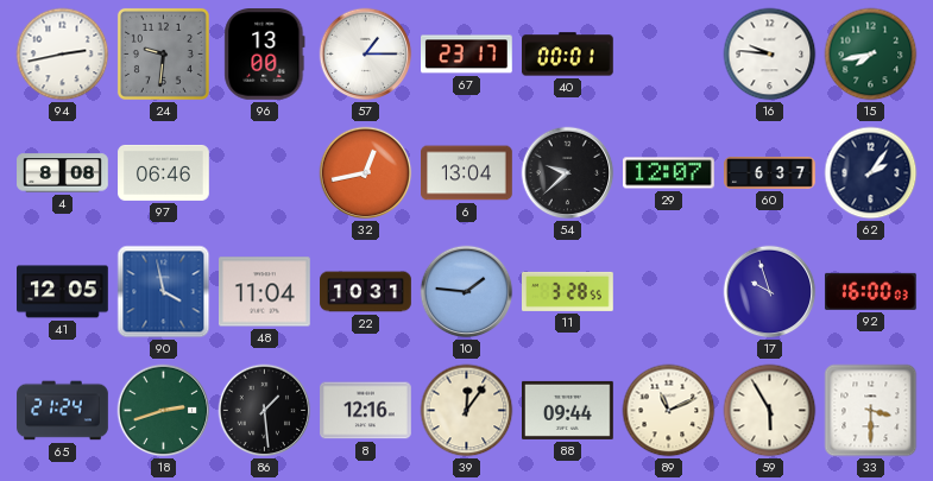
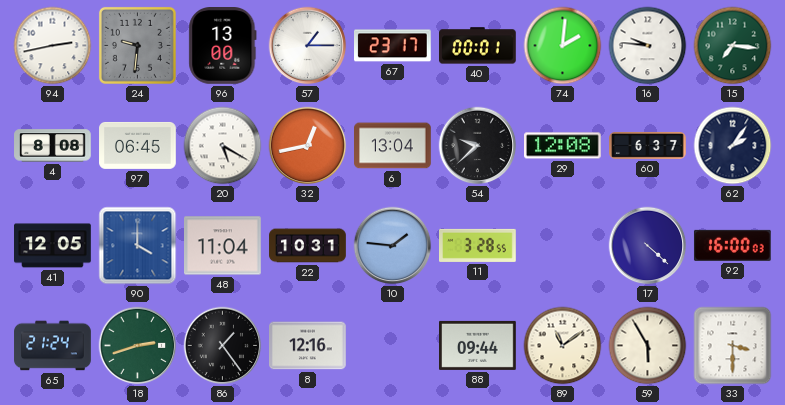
74: none -> 2:01 (563, 46)
15: 7:43 -> 7:16 (733, 46)
97: 06:46 -> 06:45 (138, 145)
20: none -> 5:20 (223, 146)
29: 12:07 -> 12:08 (563, 146)
90: 3:58 -> 4:00 (138, 246)
17: 9:57 -> 4:22 (648, 246)
86: 1:29 -> 1:24 (223, 346)
39: 12:06 -> none (467, 411)
89: 11:11 -> 11:09 (563, 346)
